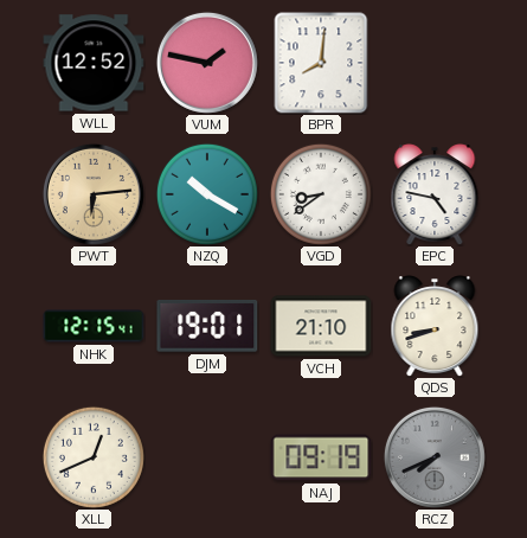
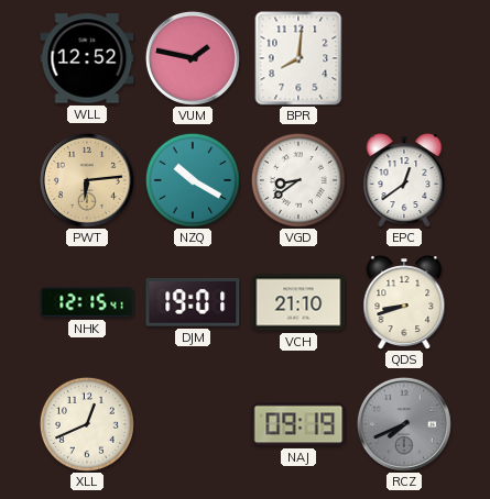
EPC: 4:47 -> 12:39 (404, 180)
